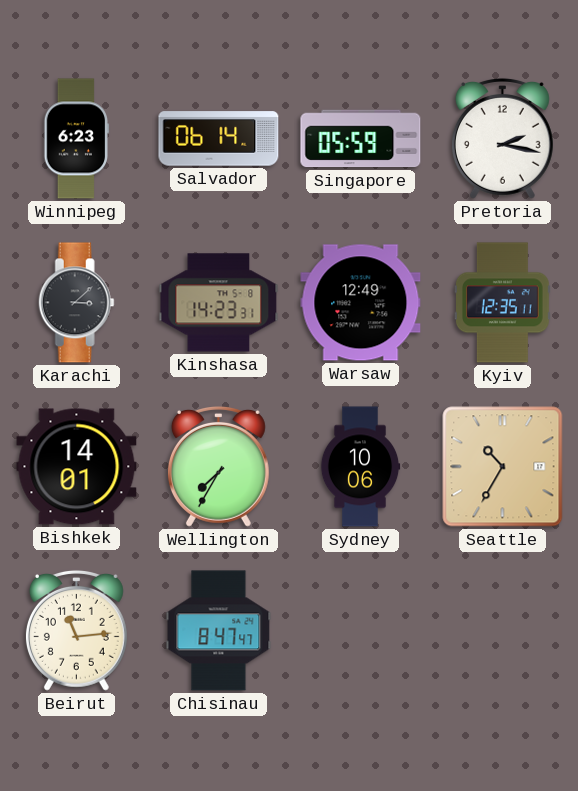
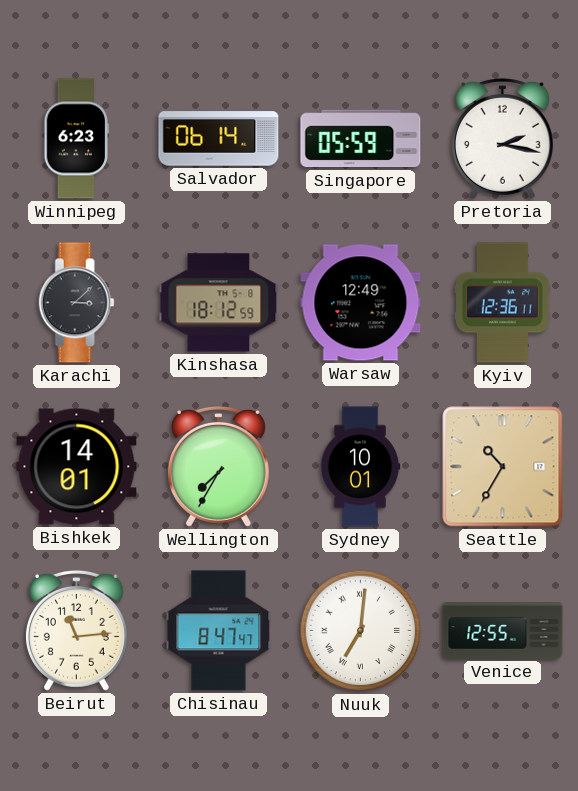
Kinshasa: 14:23 -> 18:12 (219, 303)
Kyiv: 12:35 -> 12:36 (503, 303)
Sydney: 10:06 -> 10:01 (360, 467)
Nuuk: none -> 7:01 (361, 631)
Venice: none -> 12:55 (503, 631)
